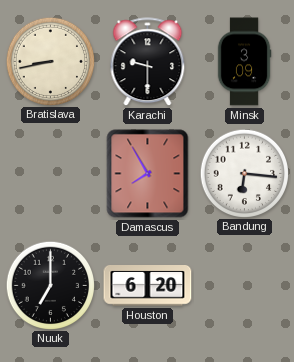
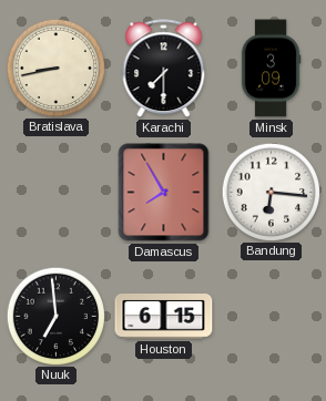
Karachi: 9:30 -> 7:30 (164, 69)
Nuuk: 7:00 -> 6:59 (55, 316)
Houston: 6:20 -> 6:15 (164, 317)
